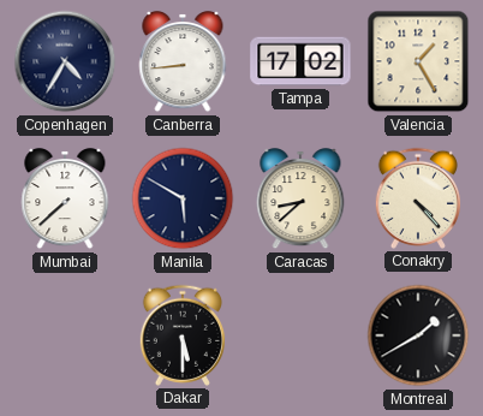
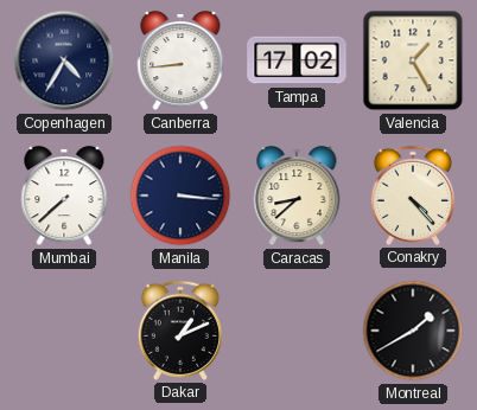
Manila: 5:50 -> 3:16 (180, 196)
Dakar: 5:30 -> 1:11 (179, 331)
